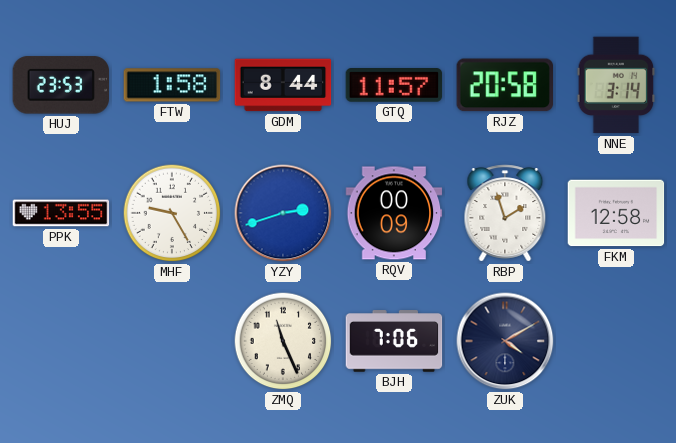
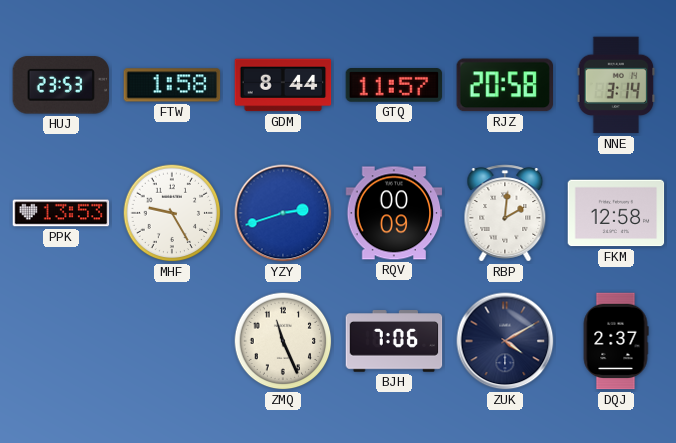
PPK: 13:55 -> 13:53 (61, 213)
RBP: 1:57 -> 2:01 (505, 213)
DQJ: none -> 2:37 (616, 341)
